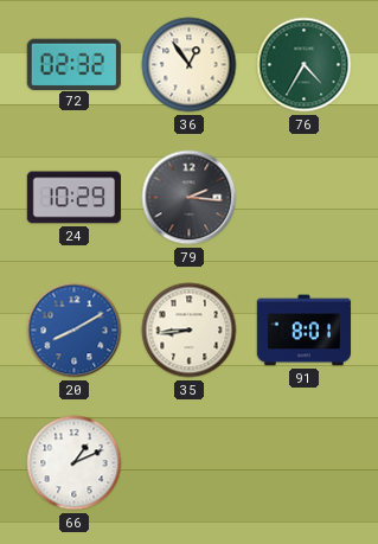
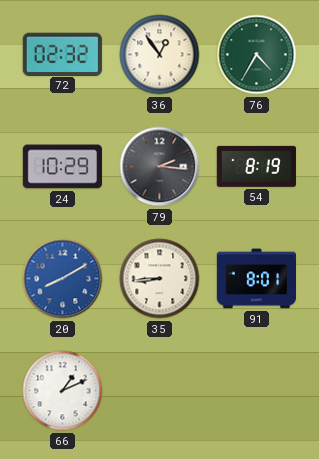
54: none -> 8:19 (256, 166)
